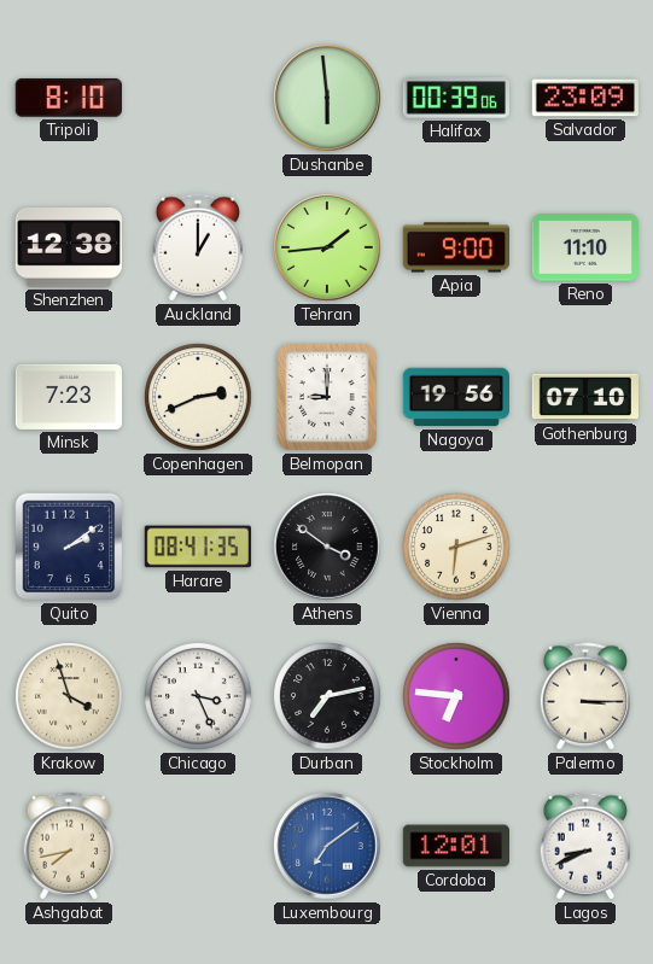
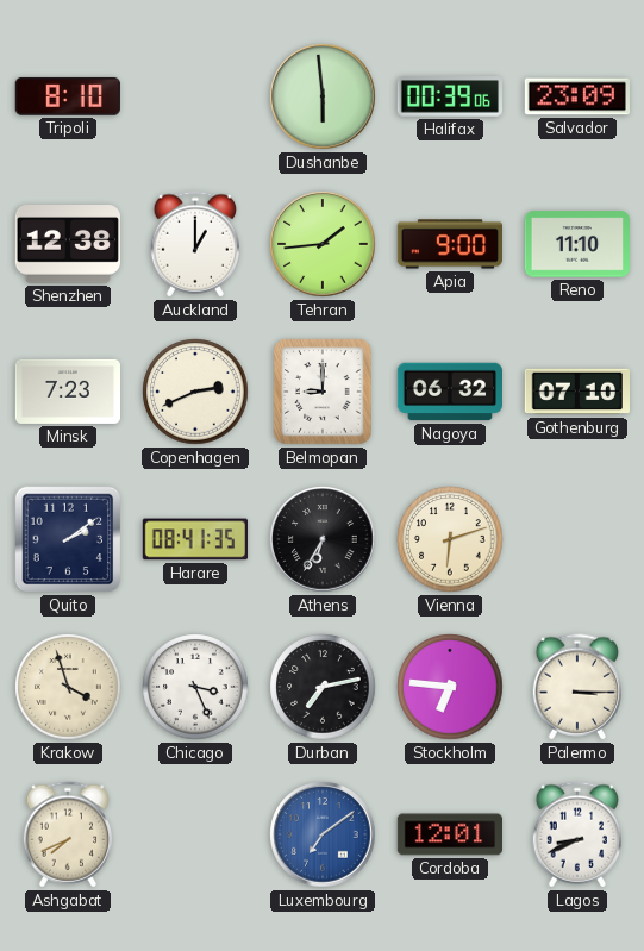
Nagoya: 19:56 -> 06:32 (449, 392)
Athens: 3:51 -> 6:35 (323, 539)
Ashgabat: 7:43 -> 7:41 (67, 834)
